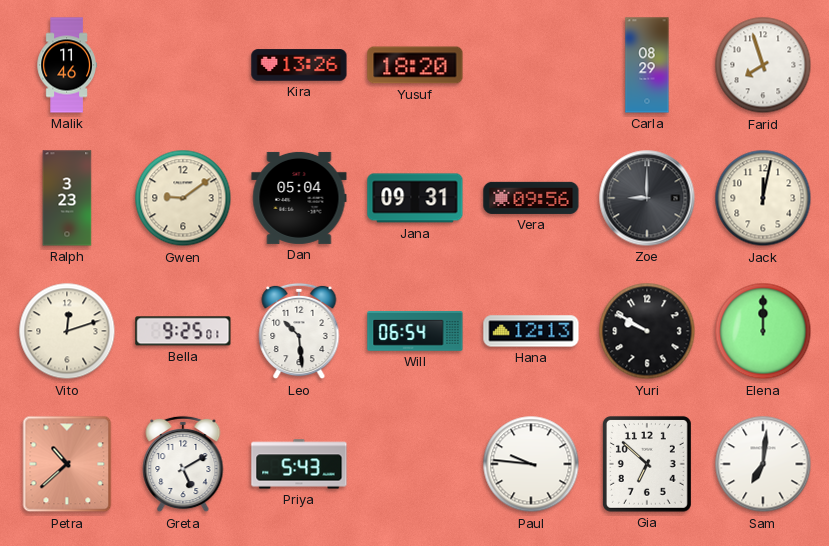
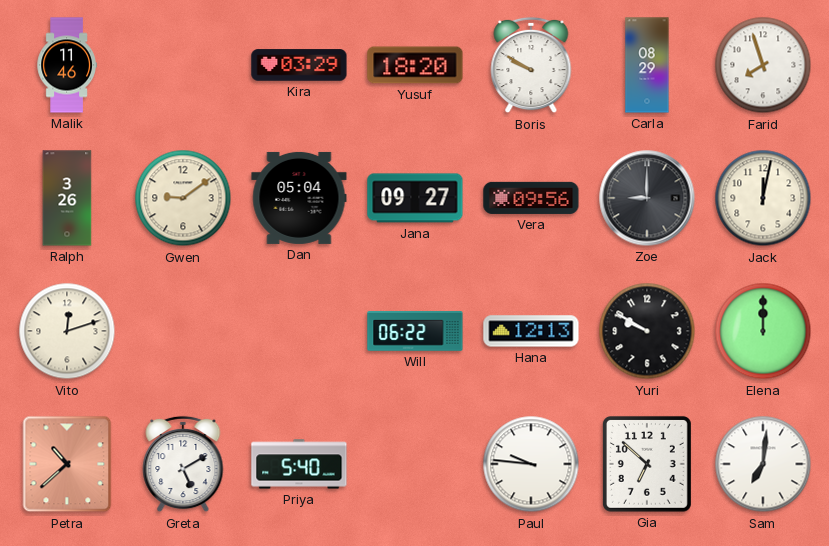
Kira: 13:26 -> 03:29 (299, 65)
Boris: none -> 9:50 (531, 65)
Ralph: 3:23 -> 3:26 (67, 198)
Jana: 09:31 -> 09:27 (415, 198)
Bella: 9:25 -> none (183, 331)
Leo: 10:29 -> none (299, 331)
Will: 06:54 -> 06:22 (415, 331)
Priya: 5:43 -> 5:40 (299, 464)
